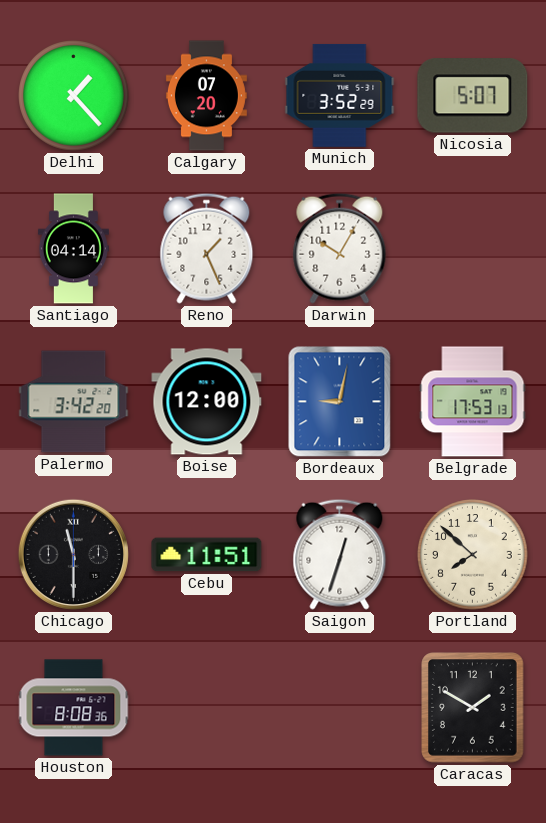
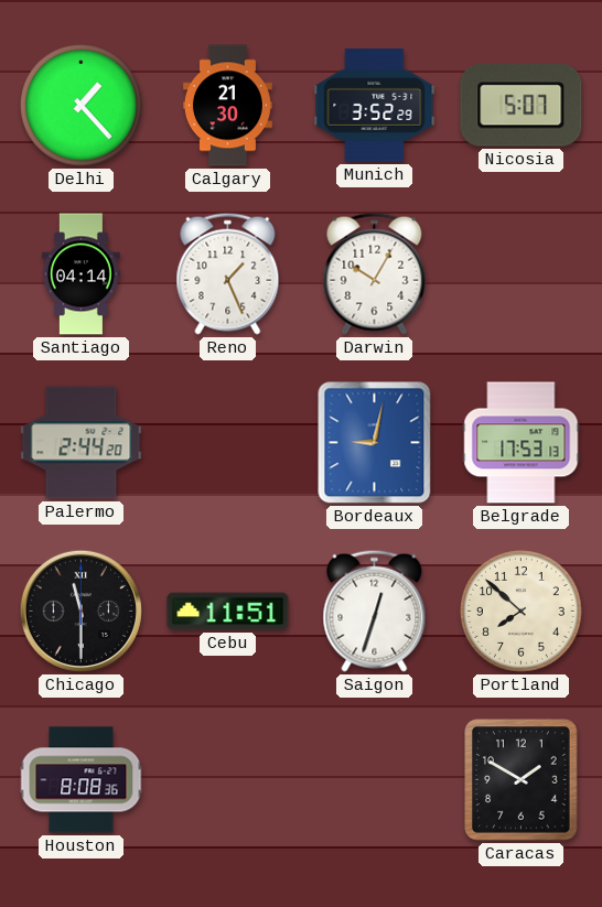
Calgary: 07:20 -> 21:30 (227, 106)
Palermo: 3:42 -> 2:44 (82, 443)
Boise: 12:00 -> none (207, 402)
